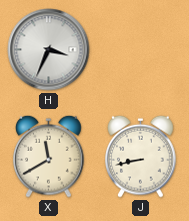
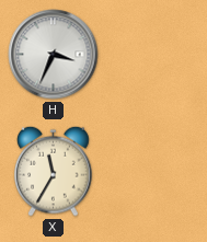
X: 11:40 -> 11:35 (54, 171)
J: 8:43 -> none (141, 156)
